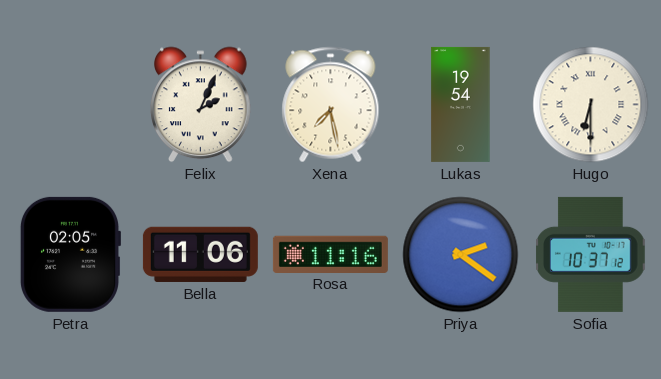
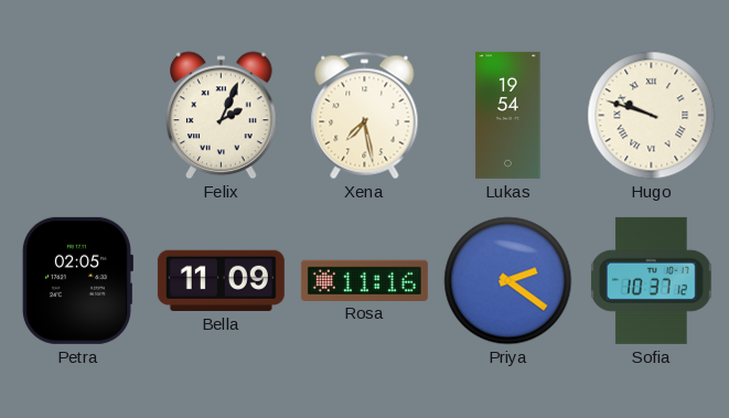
Hugo: 6:30 -> 9:48 (652, 116)
Bella: 11:06 -> 11:09 (221, 280)
